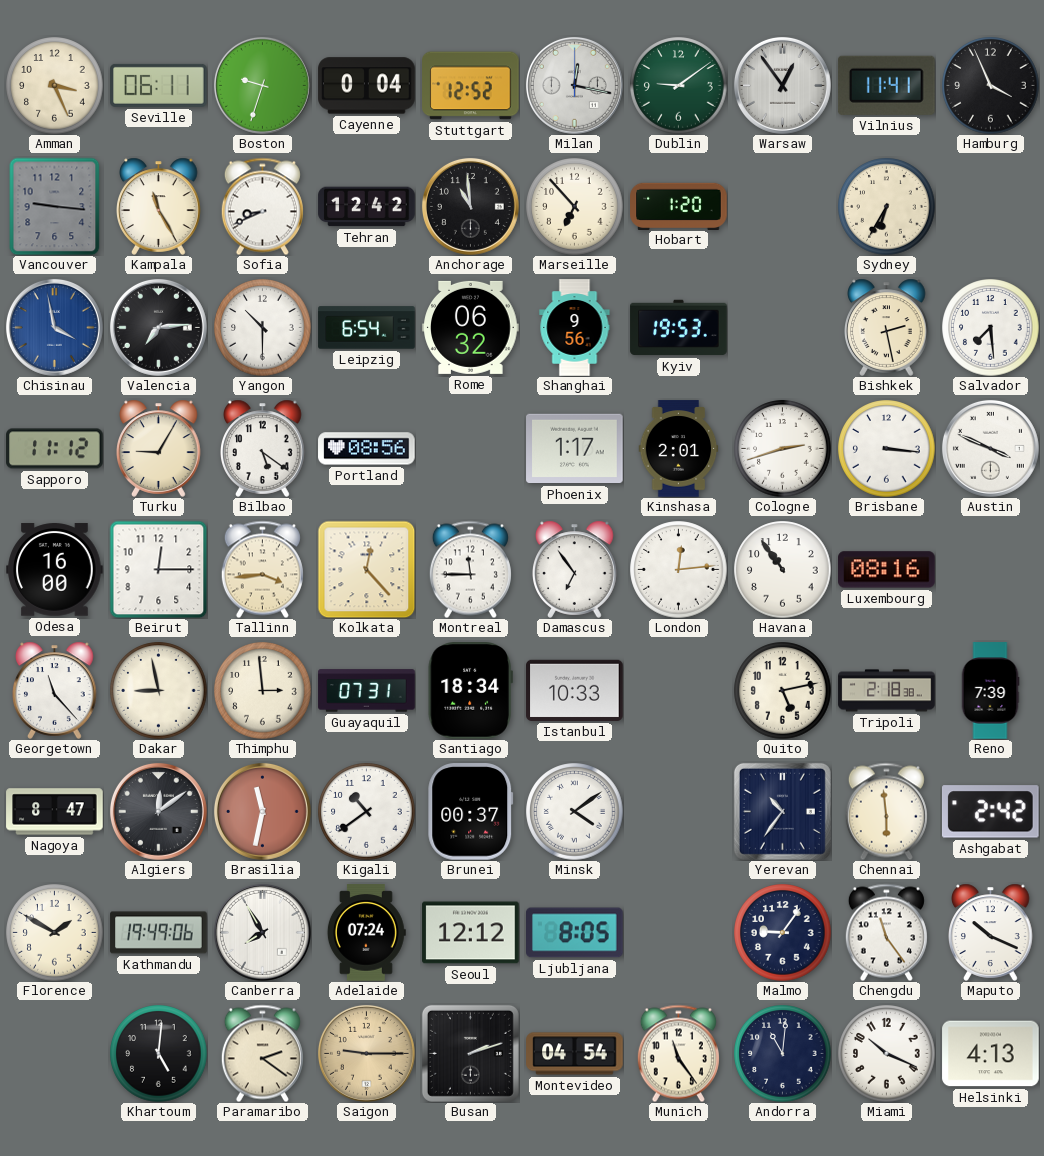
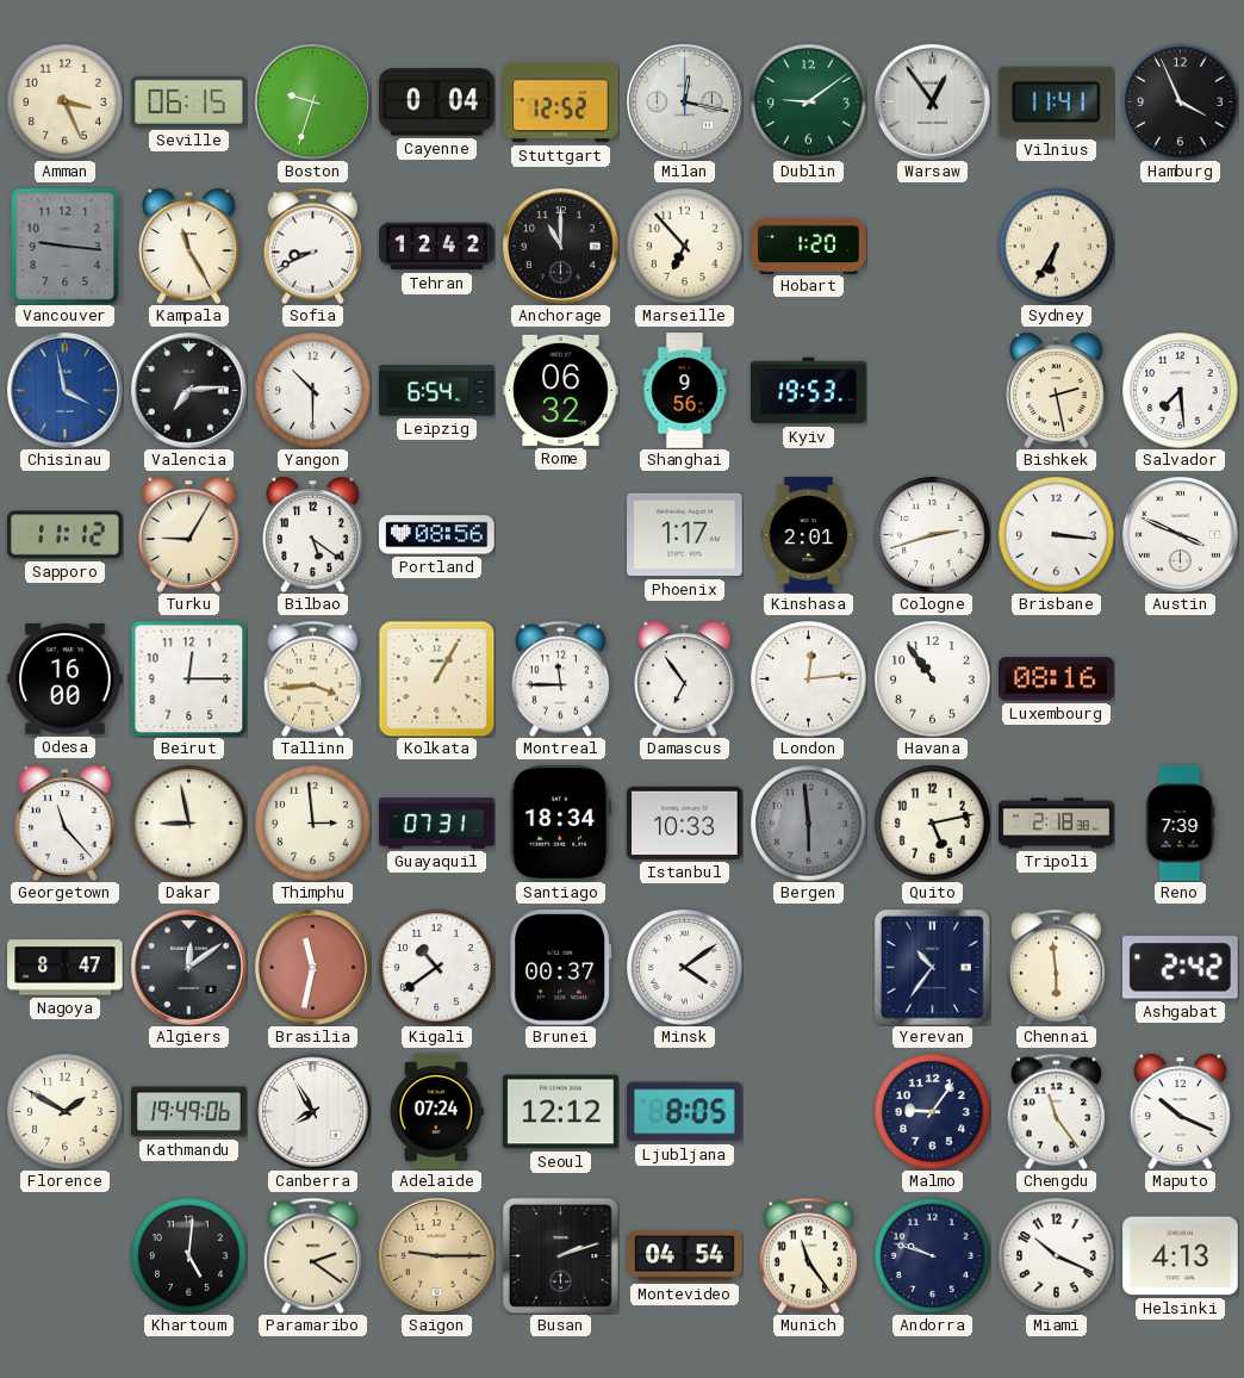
Seville: 06:11 -> 06:15 (189, 101)
Anchorage: 10:59 -> 11:00 (560, 246)
Kolkata: 12:23 -> 1:05 (436, 678)
Bergen: none -> 5:59 (809, 824)
Andorra: 11:01 -> 9:48 (933, 1256)
